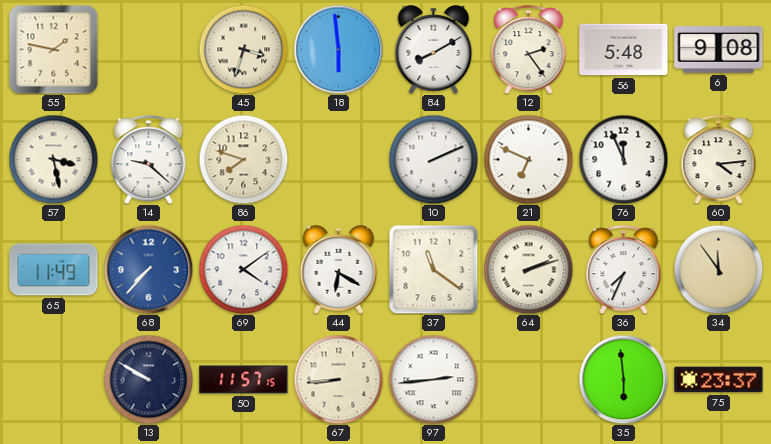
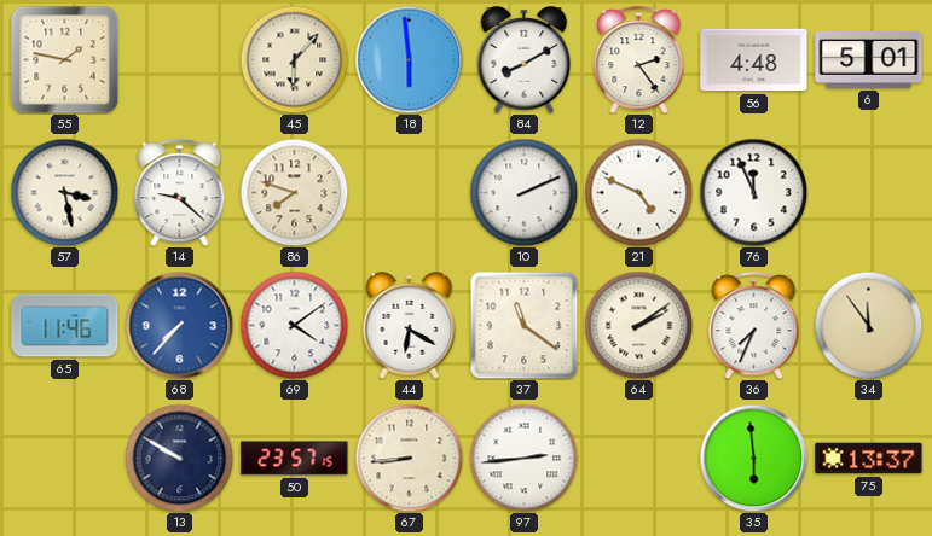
45: 3:33 -> 6:07 (294, 59)
56: 5:48 -> 4:48 (754, 60)
6: 9:08 -> 5:01 (869, 60)
21: 6:49 -> 4:49 (638, 192)
60: 4:14 -> none (719, 160)
65: 11:49 -> 11:46 (65, 326)
64: 2:12 -> 2:09 (638, 325)
50: 11:57 -> 23:57 (295, 459)
75: 23:37 -> 13:37 (869, 459)
